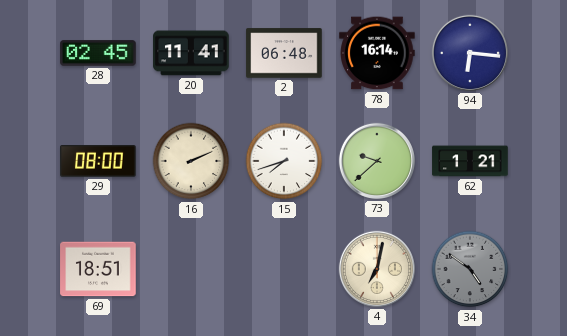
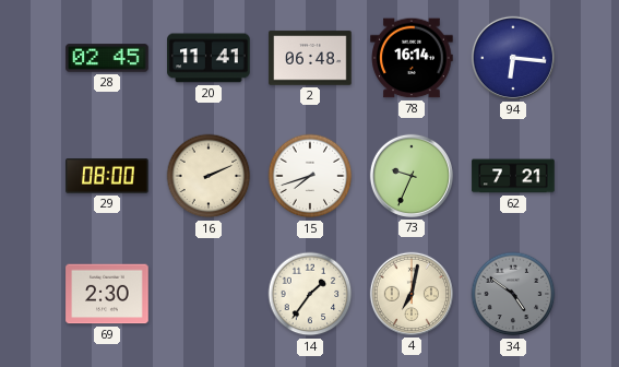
73: 9:38 -> 9:34 (412, 176)
62: 1:21 -> 7:21 (513, 176)
69: 18:51 -> 2:30 (107, 294)
14: none -> 1:36 (310, 294)
